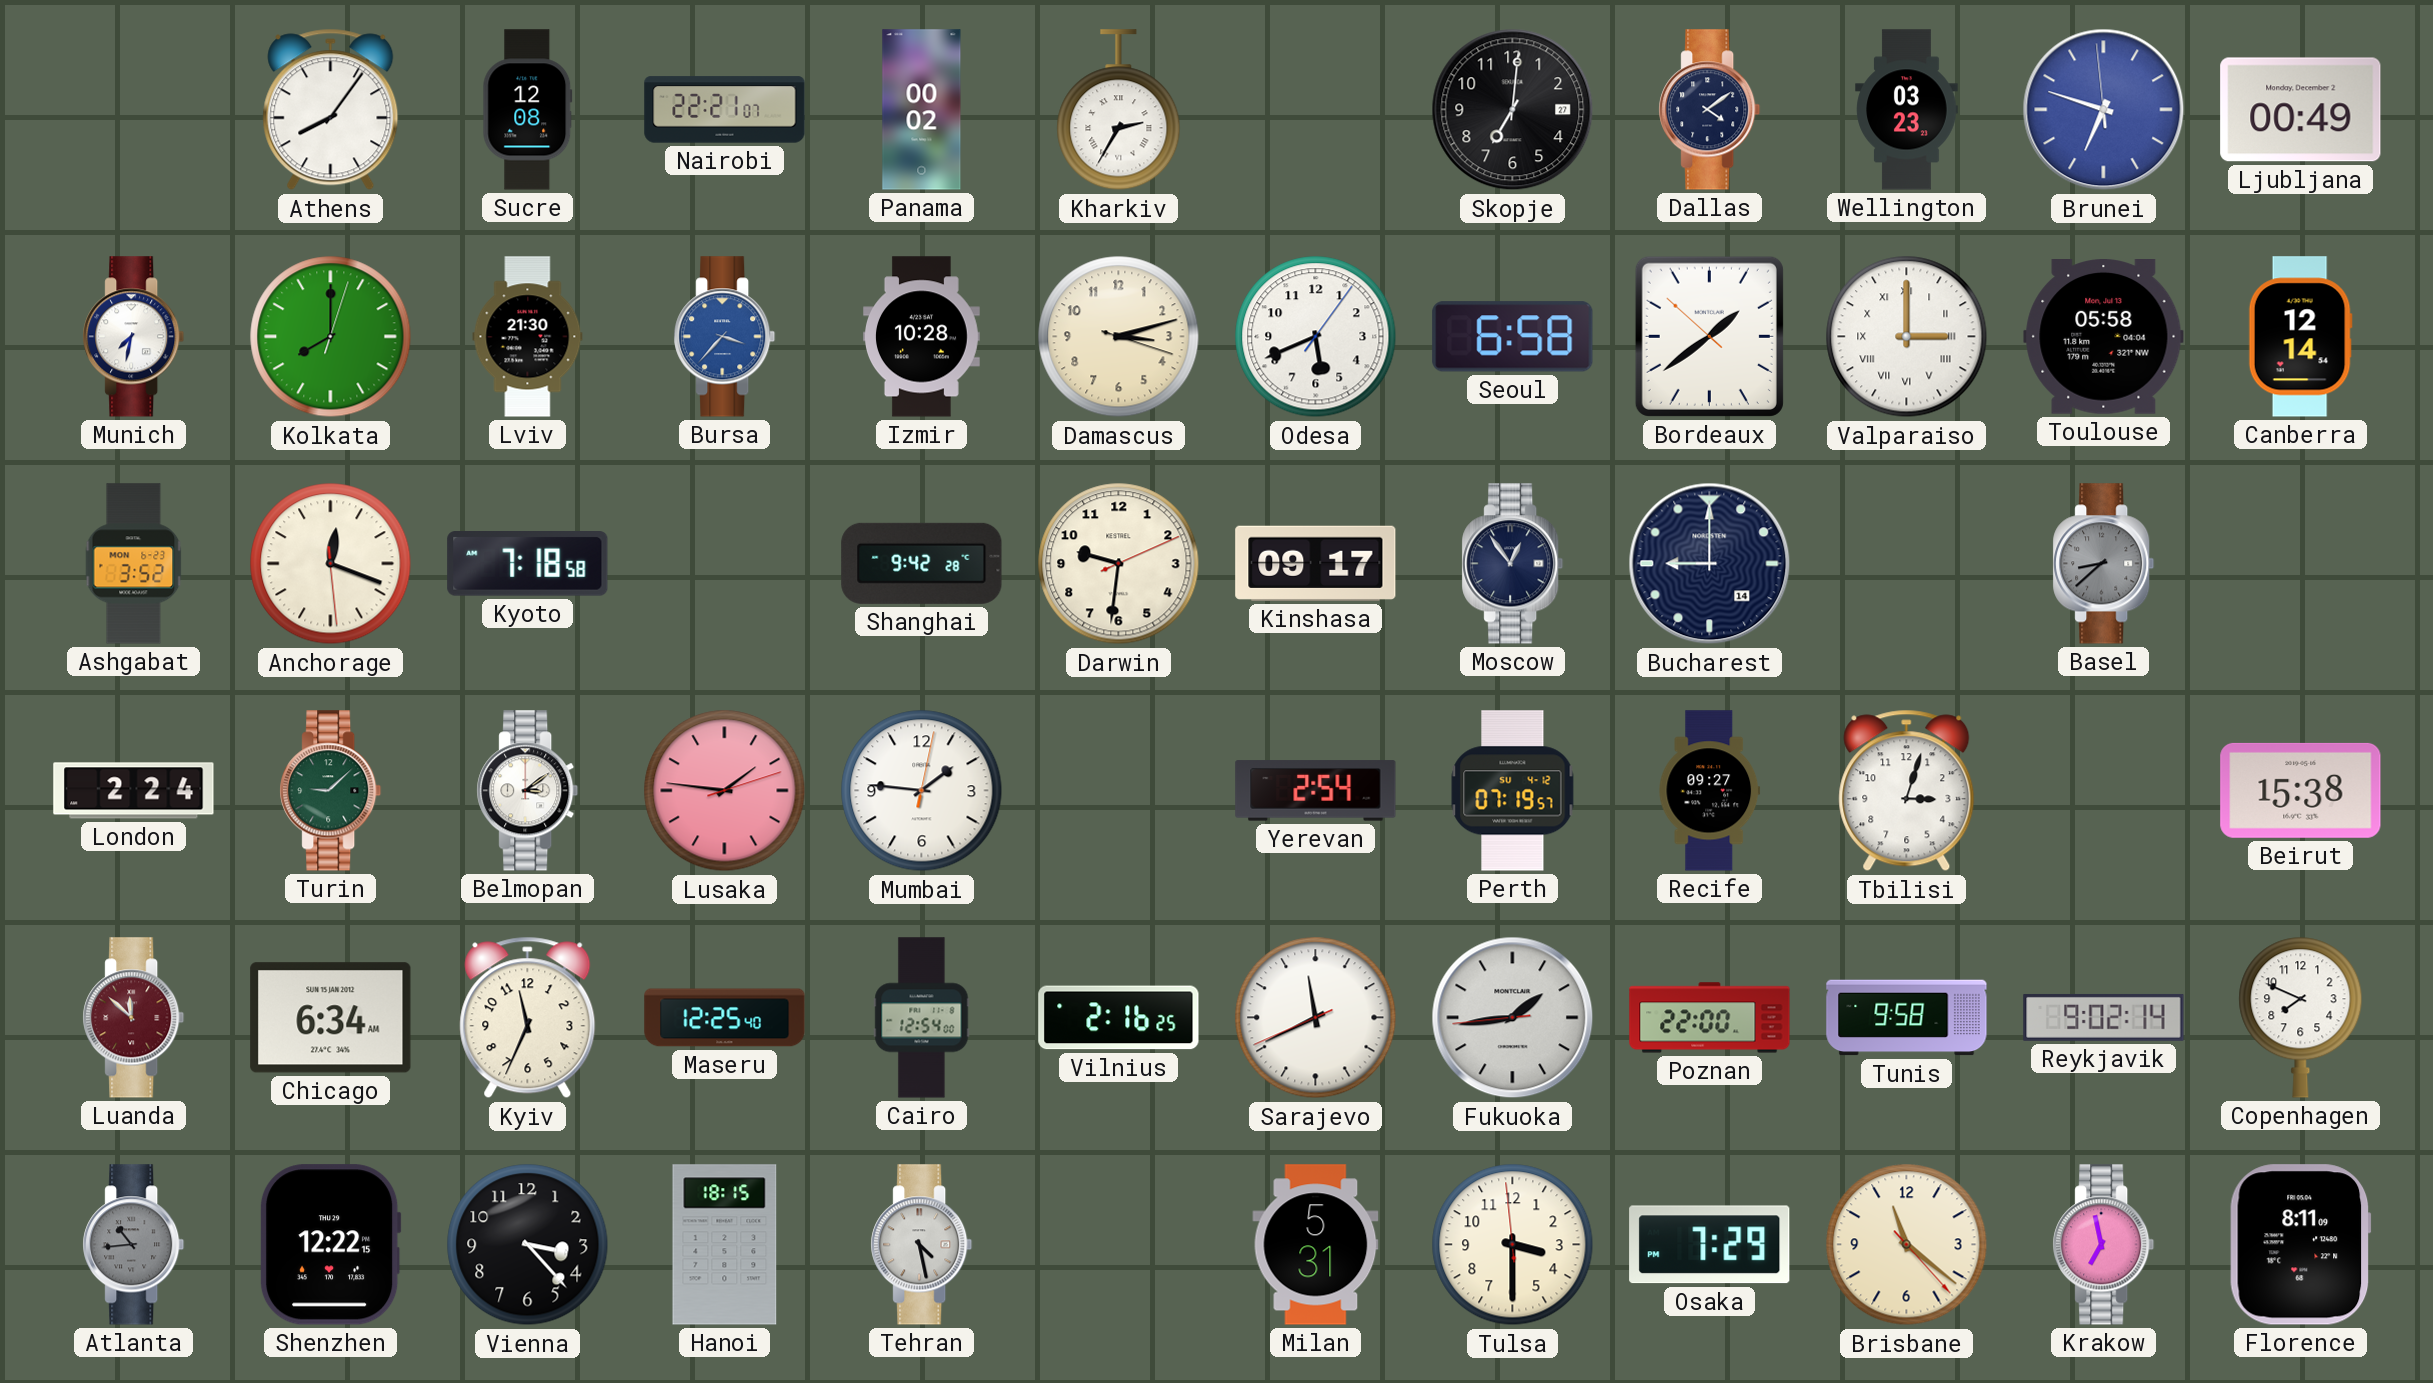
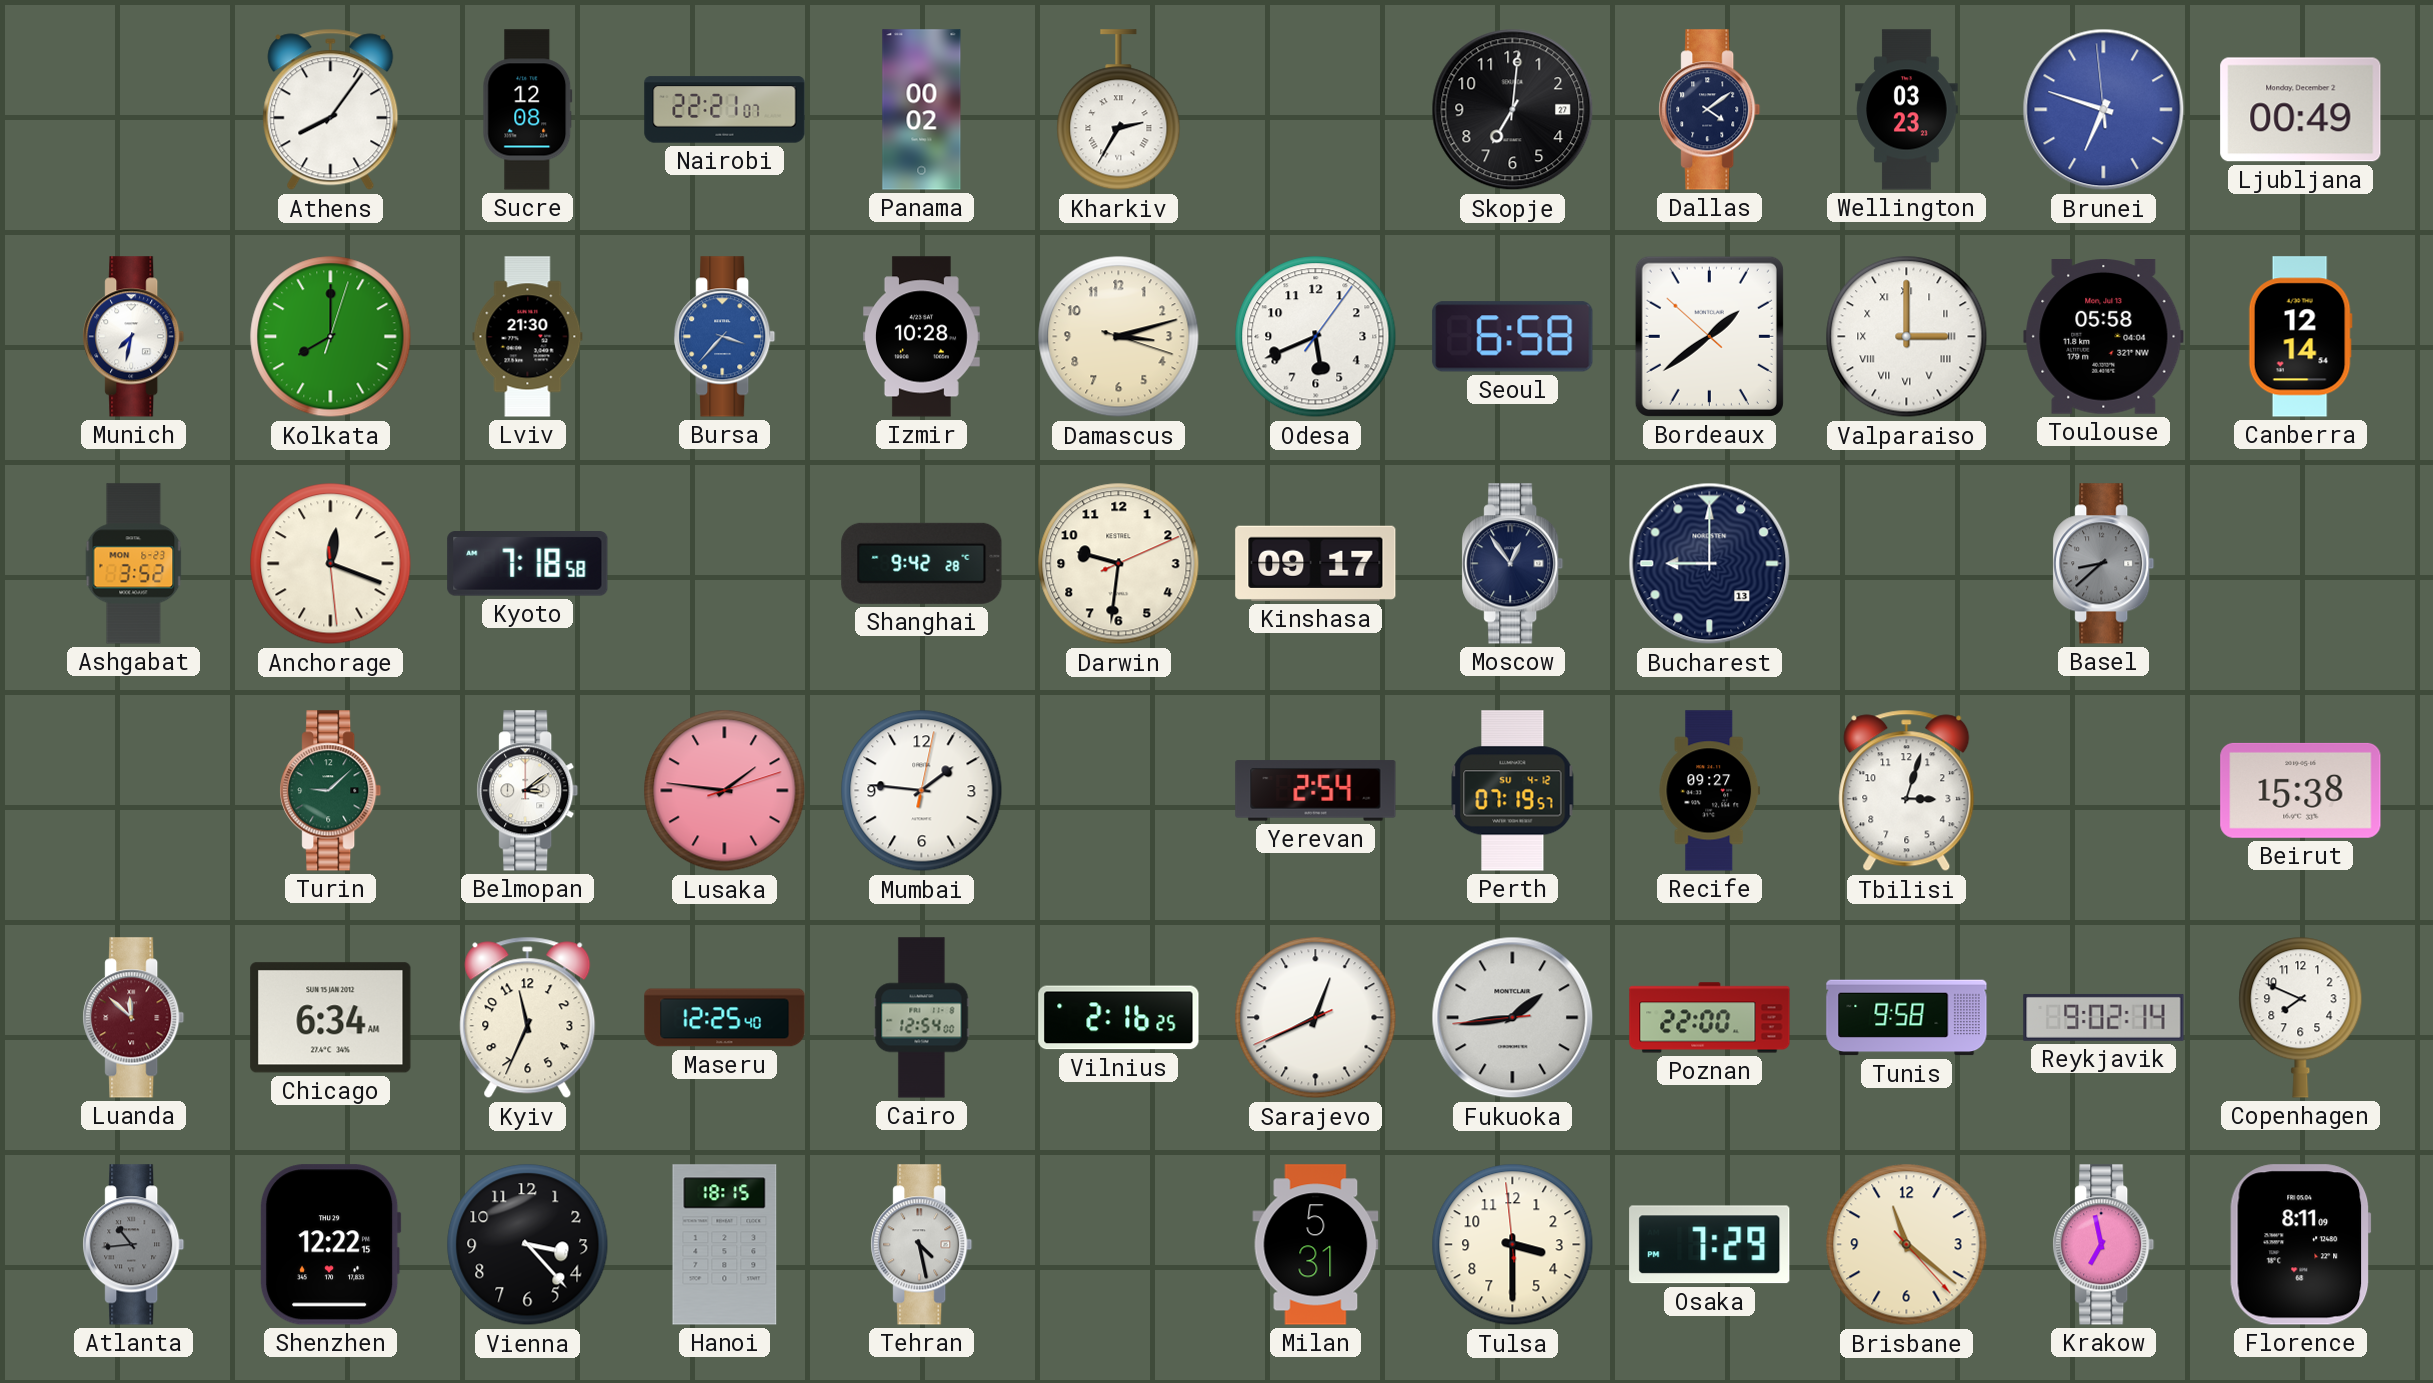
Bucharest date: 14 -> 13 (1710, 564)
London: 2:24 -> none (134, 791)
Sarajevo: 11:40 -> 12:40 (1316, 1018)
